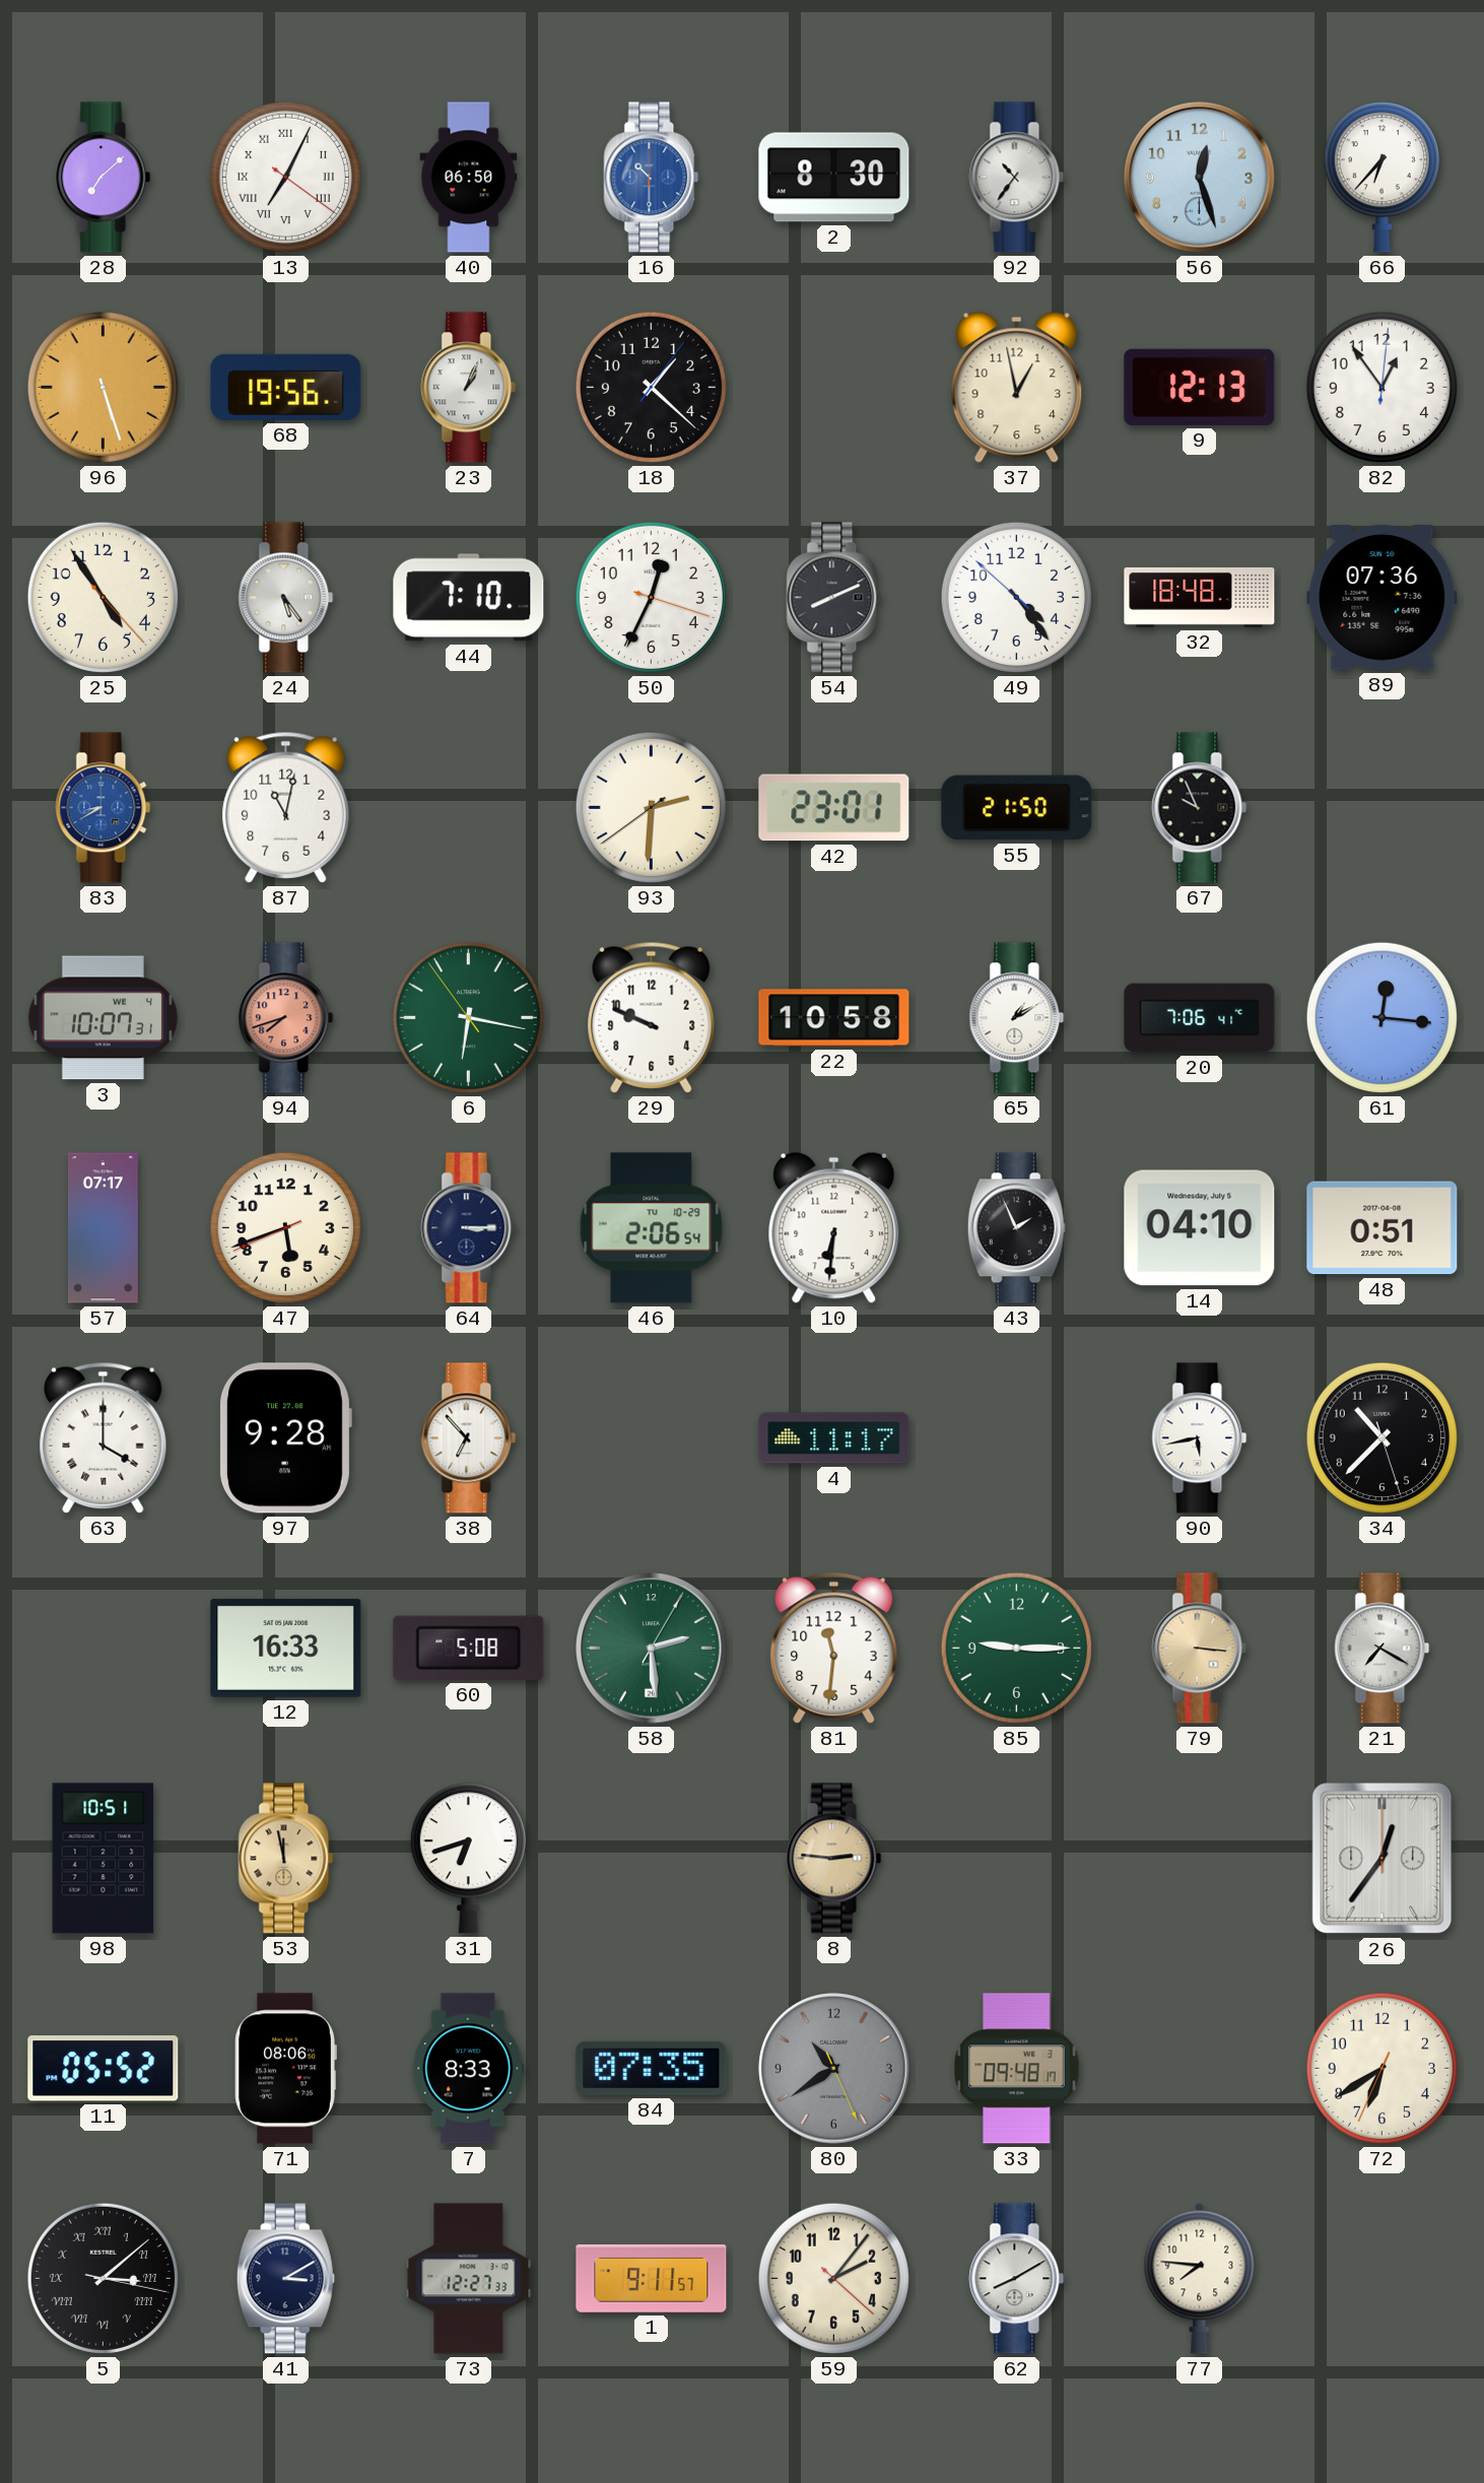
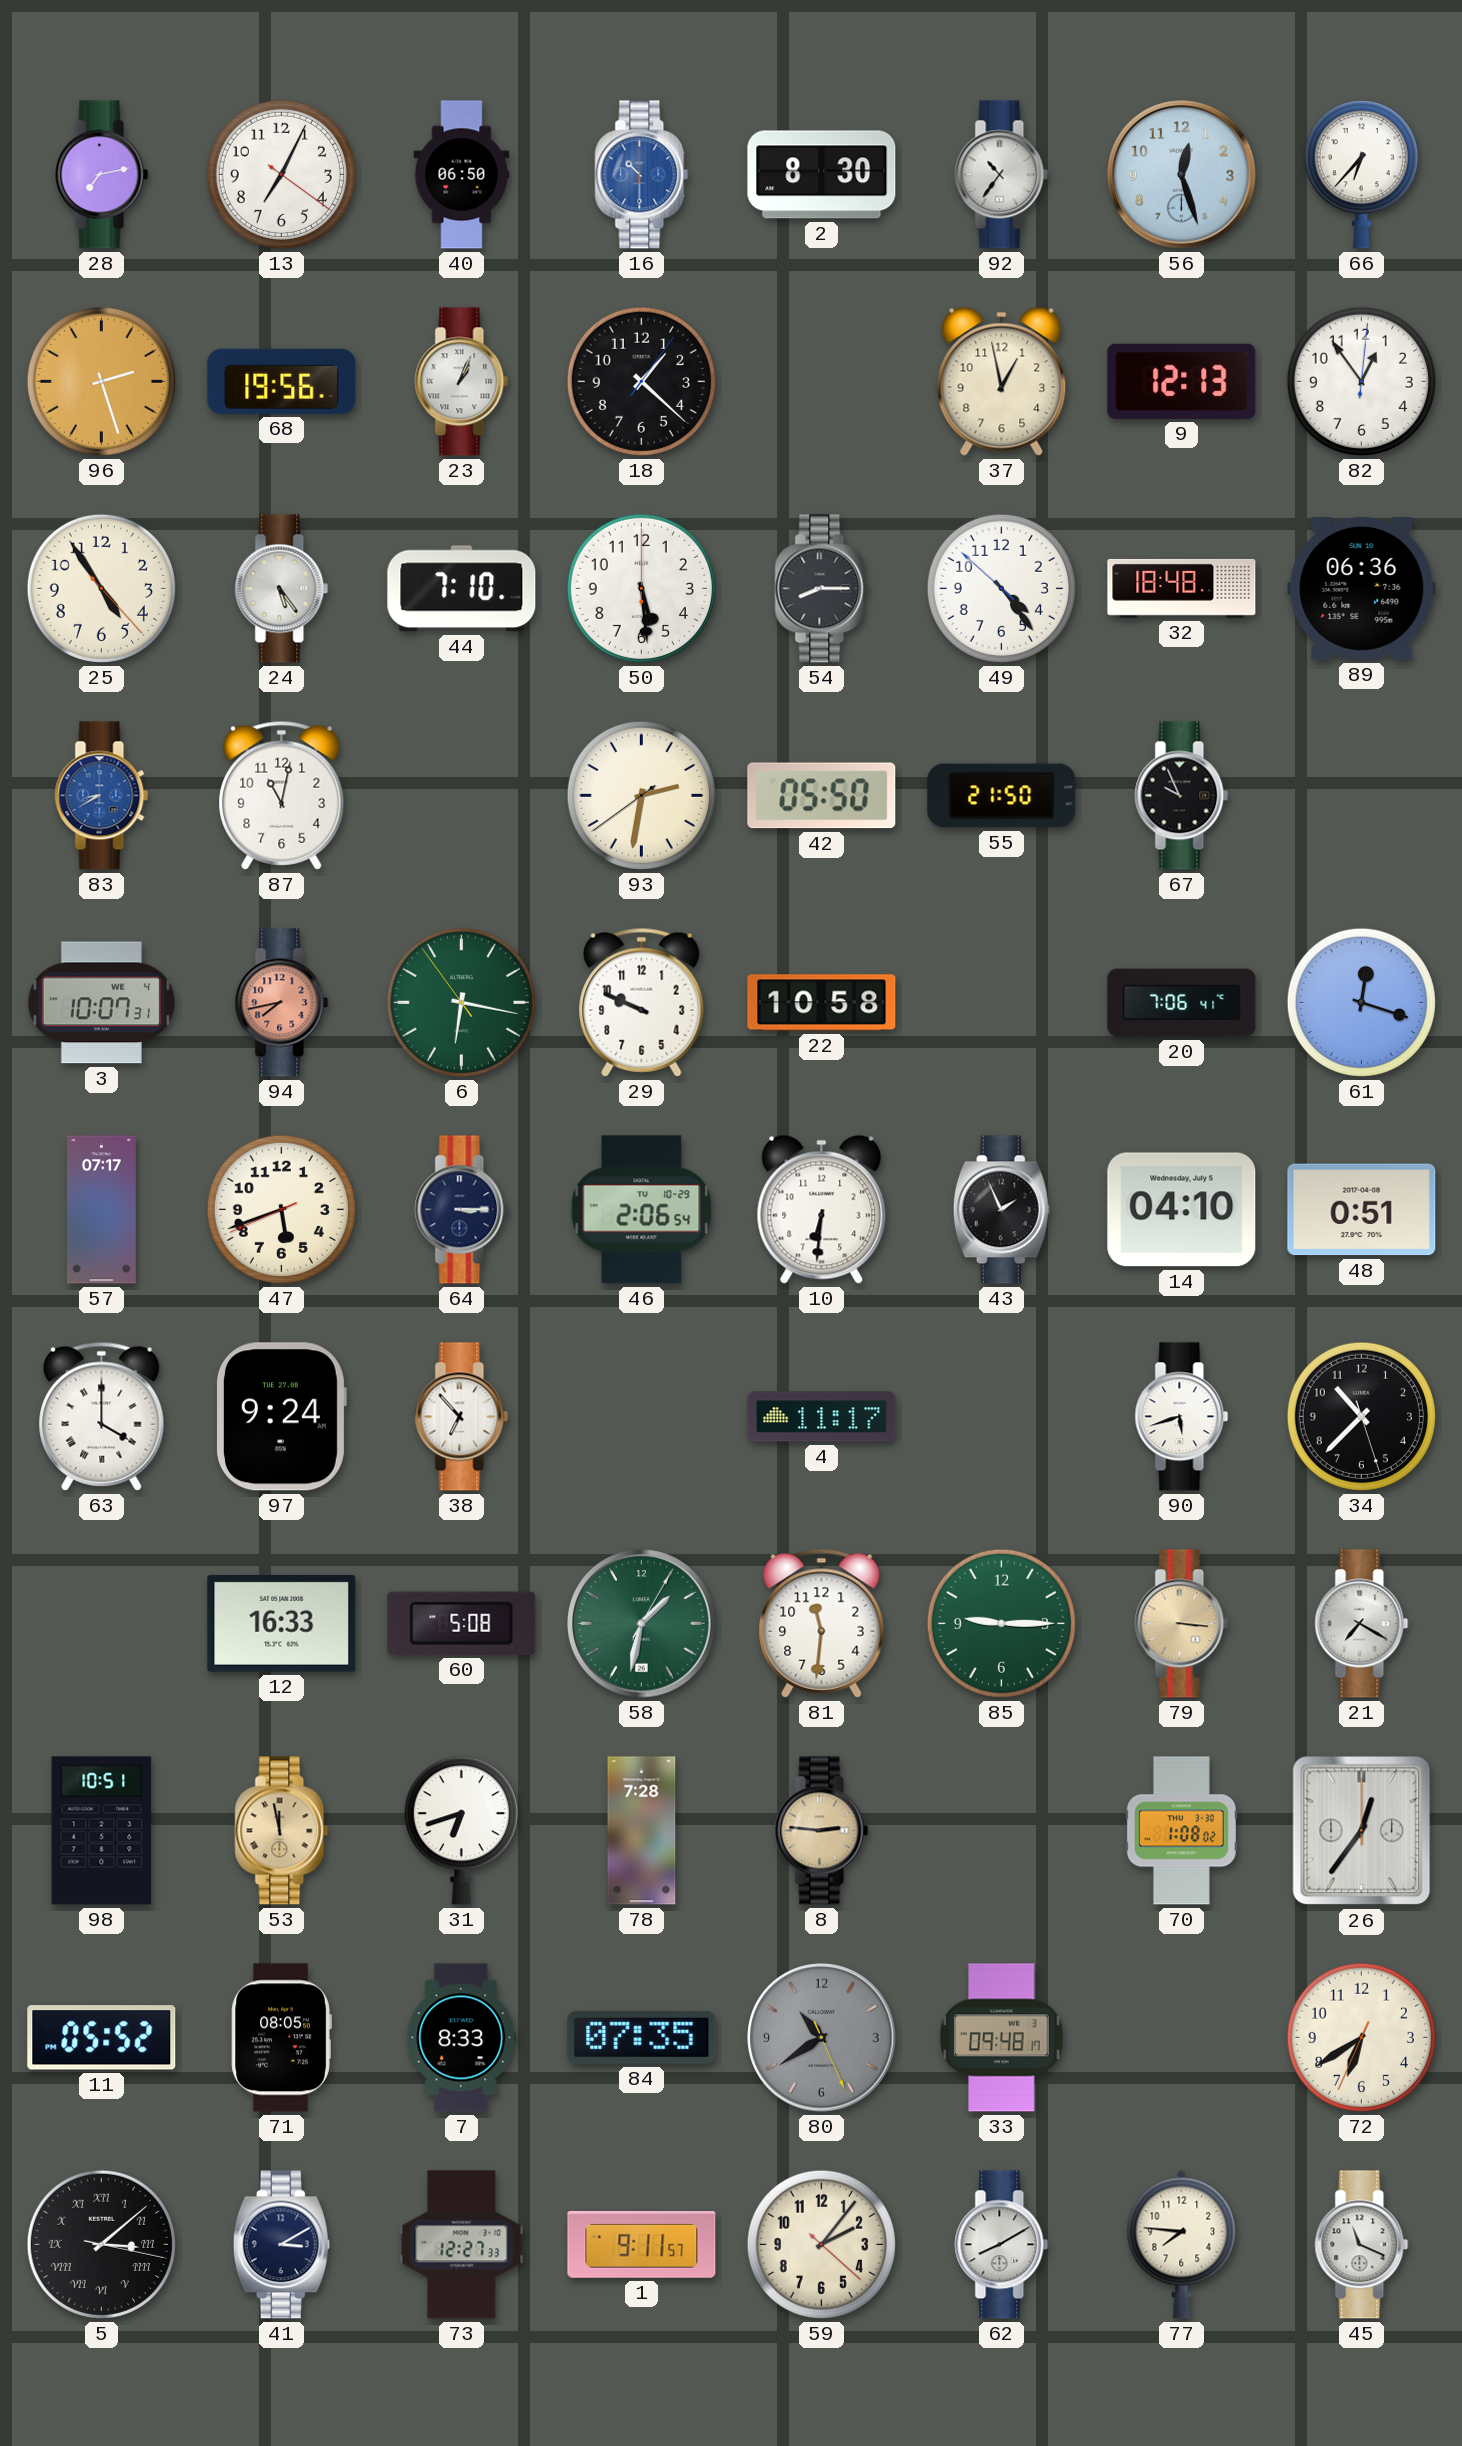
28: 7:08 -> 7:13 (102, 175)
13 numerals: Roman -> Arabic (281, 174)
96: 5:27 -> 2:27 (101, 381)
50: 12:34 -> 5:29 (641, 588)
54: 8:11 -> 8:15 (822, 589)
89: 07:36 -> 06:36 (1362, 589)
93: 2:30 -> 2:31 (641, 795)
42: 23:01 -> 05:50 (822, 796)
94: 7:42 -> 7:43 (282, 1003)
65: 1:10 -> none (1017, 1018)
61: 12:16 -> 12:18 (1361, 1002)
97: 9:28 -> 9:24 (281, 1417)
90: 5:43 -> 5:42 (1182, 1417)
58: 2:29 -> 1:32 (642, 1624)
78: none -> 7:28 (642, 1831)
70: none -> 1:08 (1181, 1831)
71: 08:06 -> 08:05 (281, 2038)
45: none -> 11:19 (1362, 2245)
